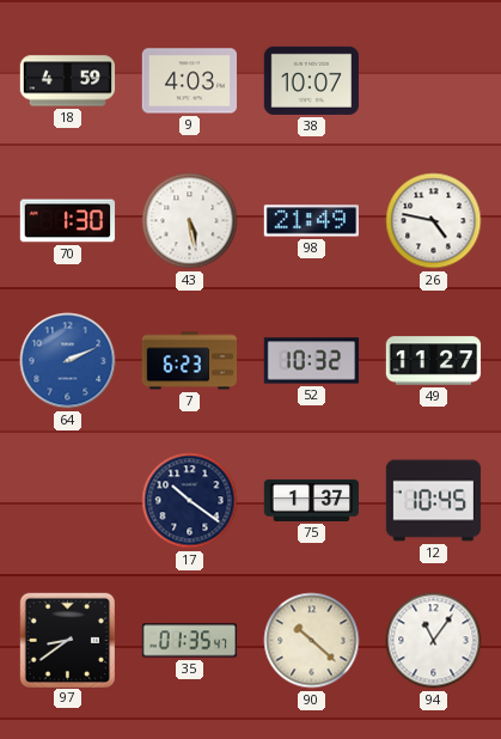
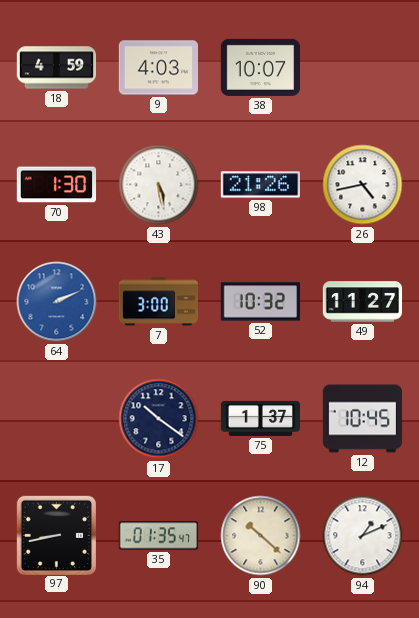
98: 21:49 -> 21:26 (261, 185)
26: 4:47 -> 4:43 (363, 185)
7: 6:23 -> 3:00 (159, 302)
97: 8:39 -> 8:43 (56, 535)
94: 11:06 -> 1:11 (363, 536)
